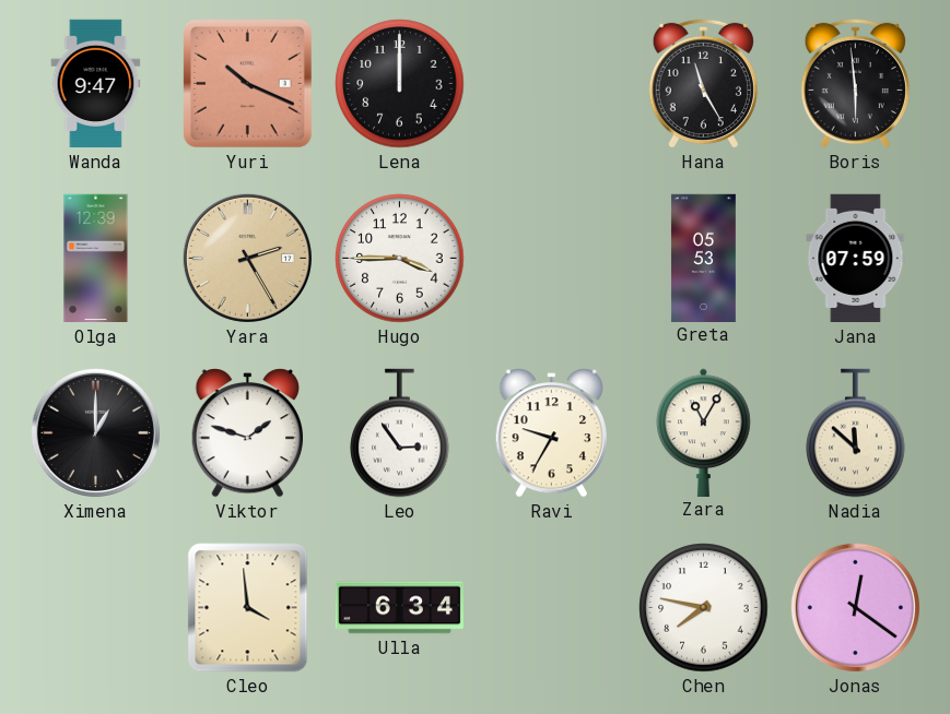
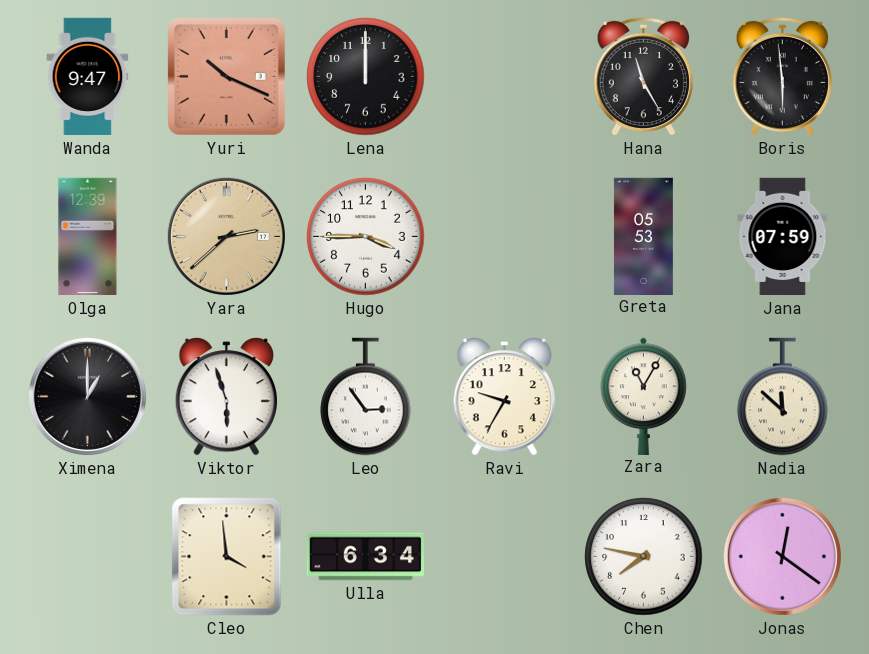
Yara: 2:25 -> 2:38 (226, 236)
Viktor: 1:48 -> 5:57 (227, 397)
